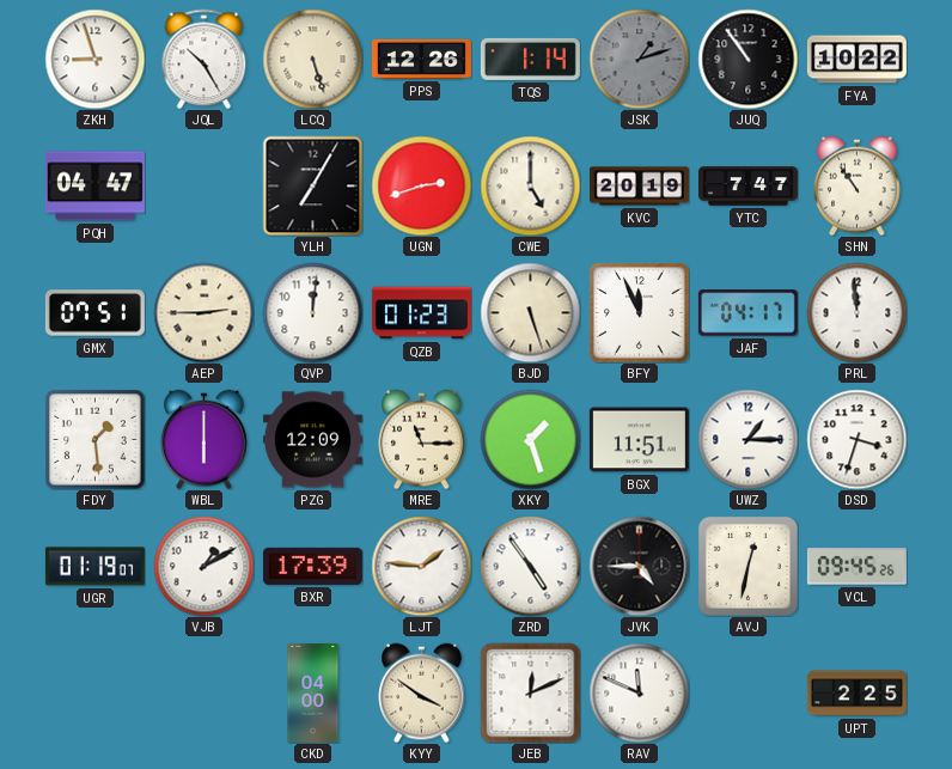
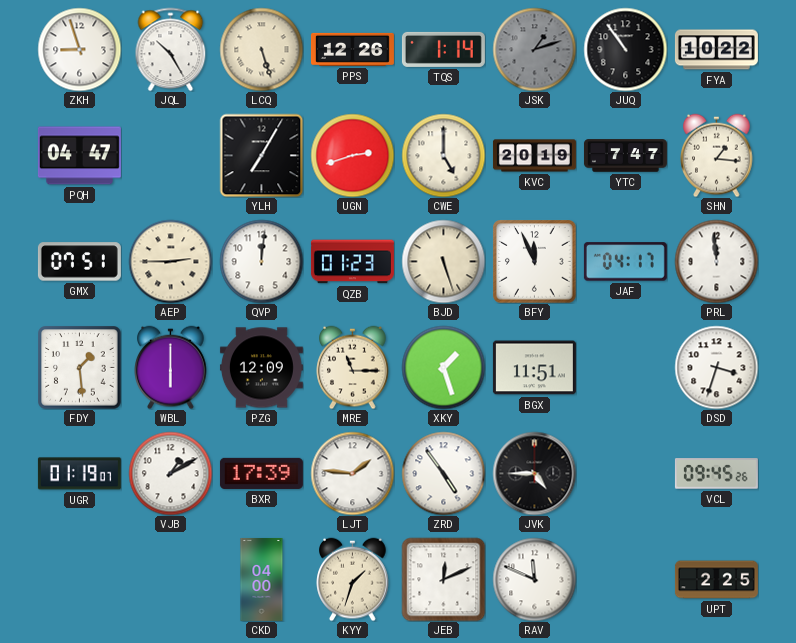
SHN: 10:54 -> 1:16 (717, 155)
UWZ: 1:15 -> none (747, 439)
AVJ: 12:32 -> none (747, 566)
KYY: 3:51 -> 1:33 (353, 579)
